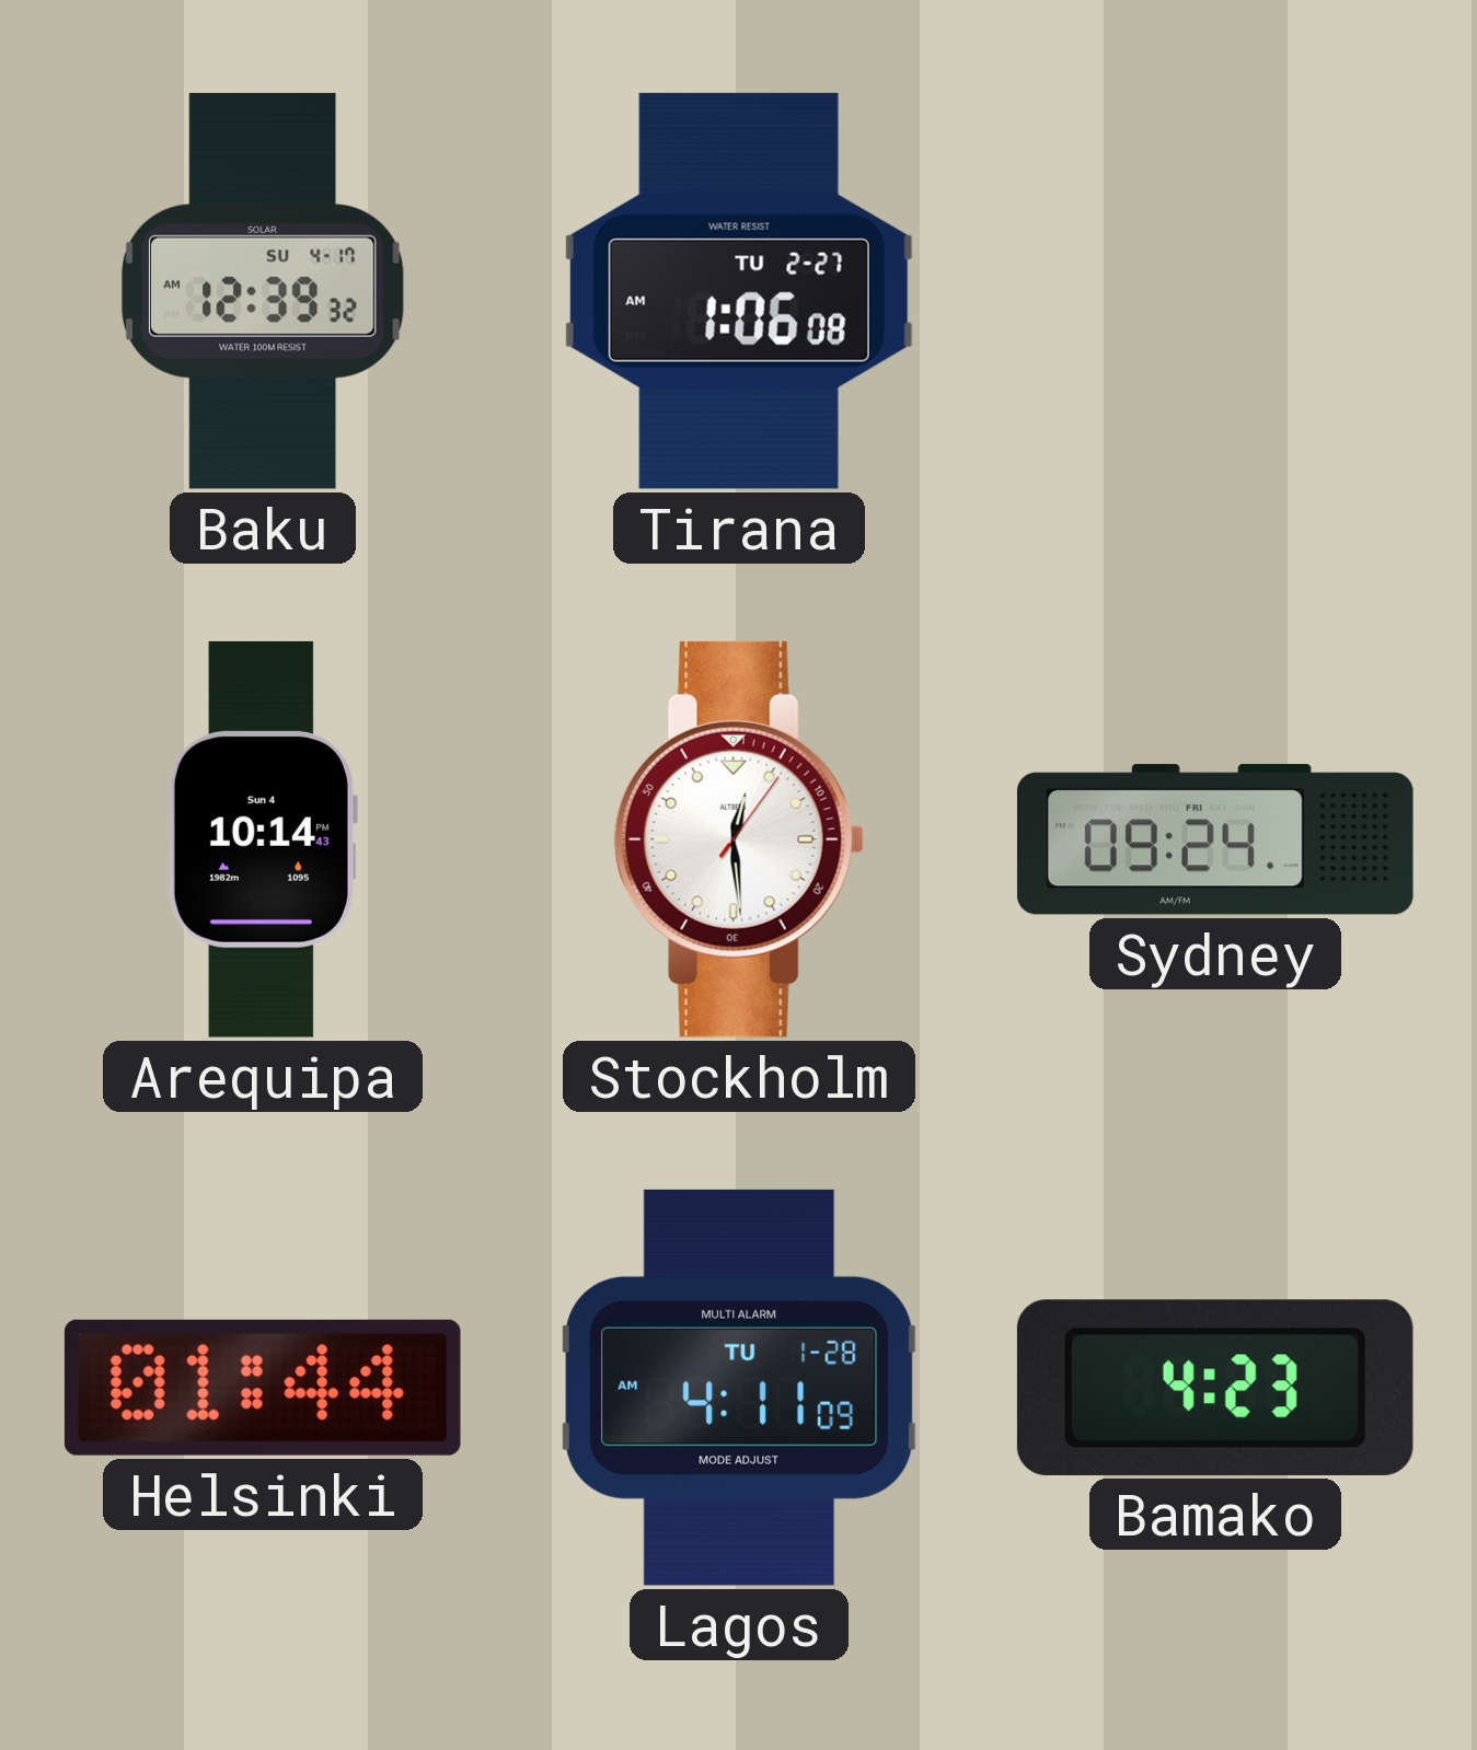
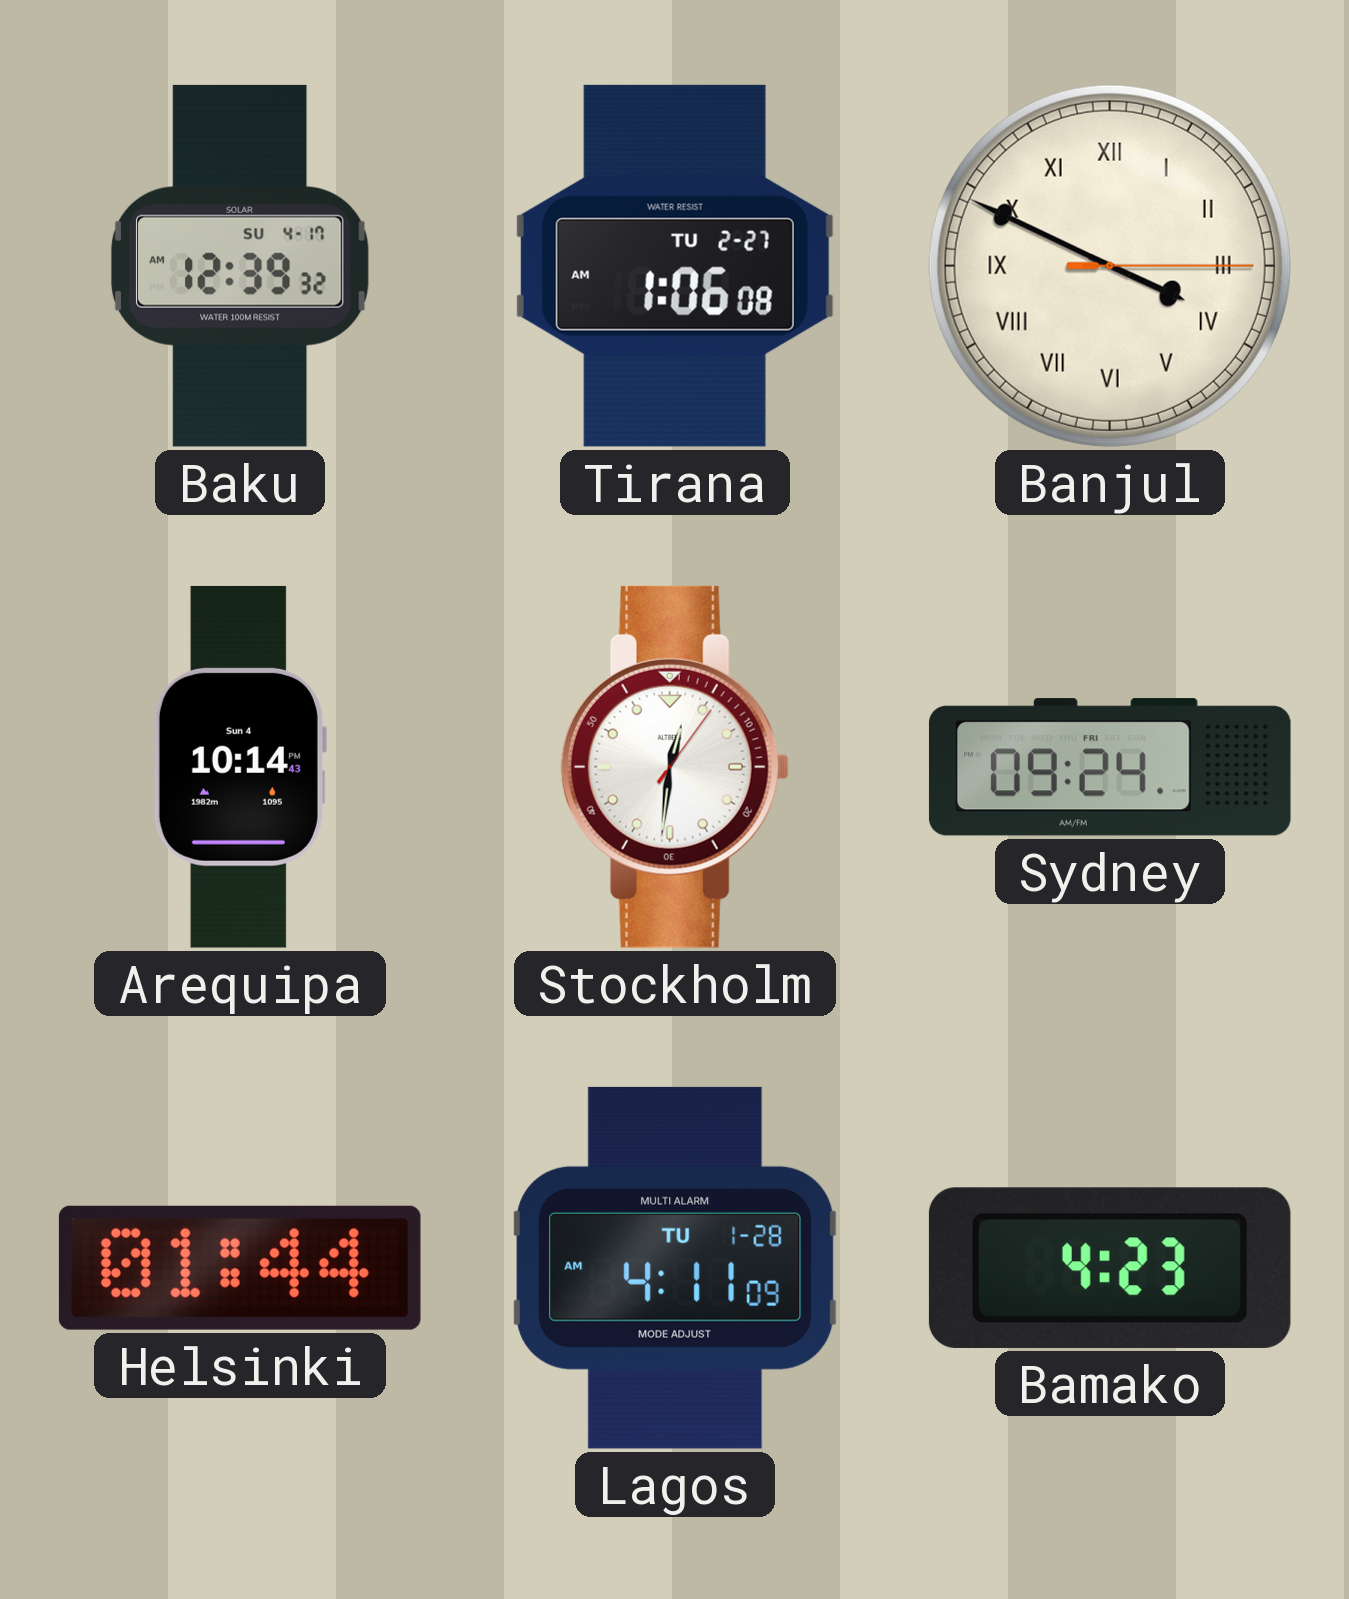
Banjul: none -> 3:49 (1110, 266)
Stockholm: 12:29 -> 12:31 (675, 767)
